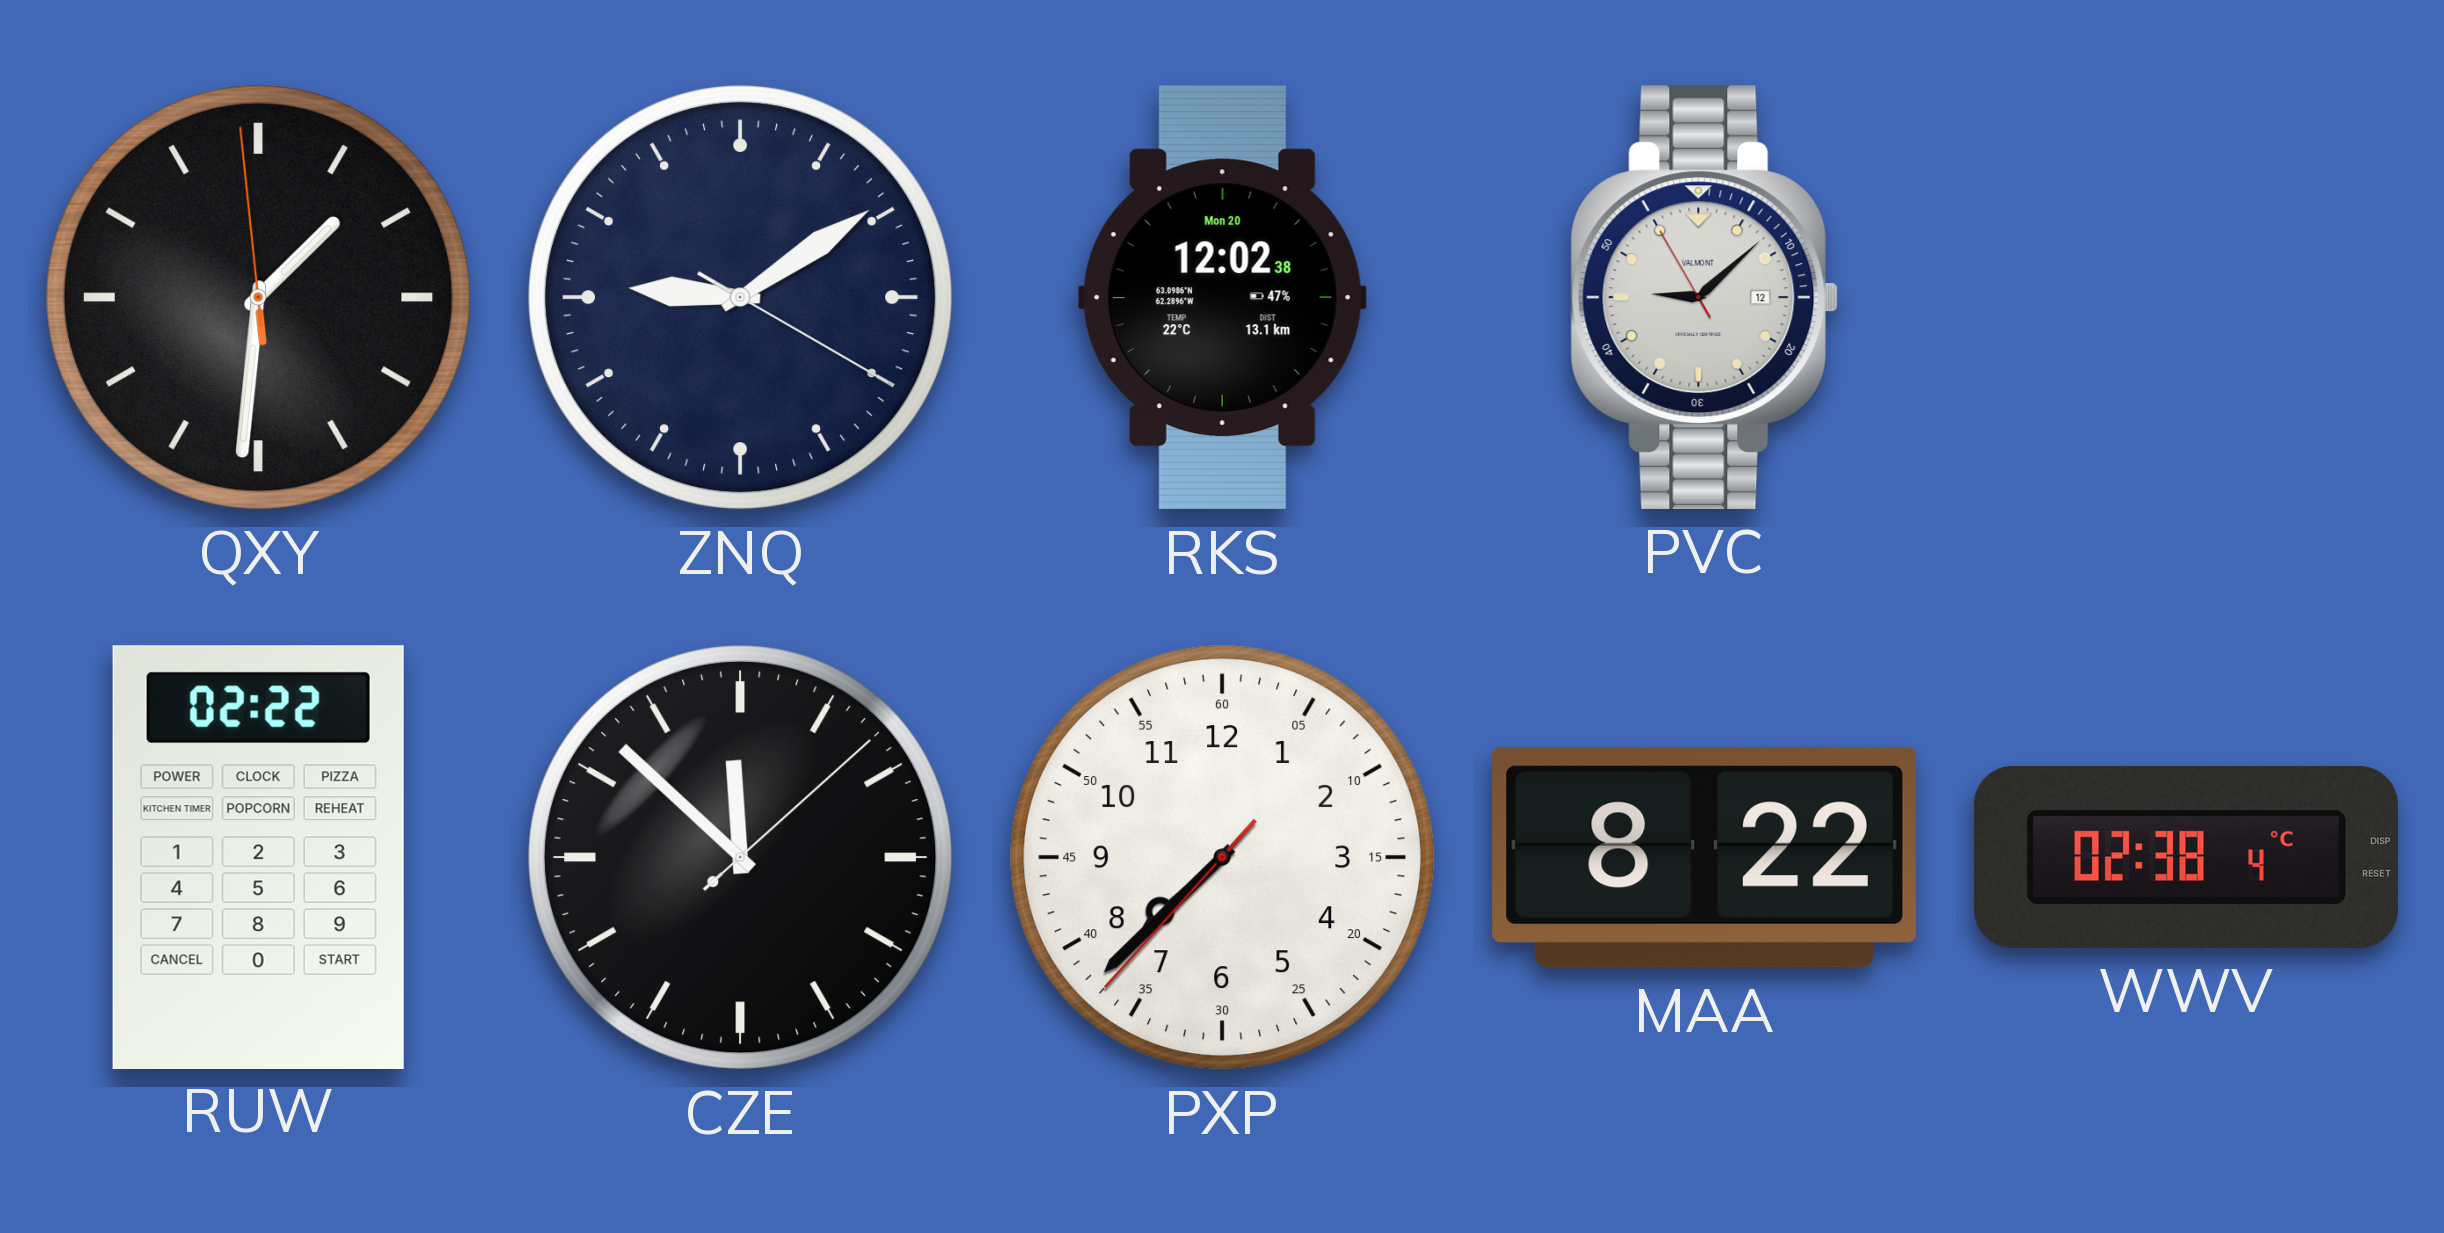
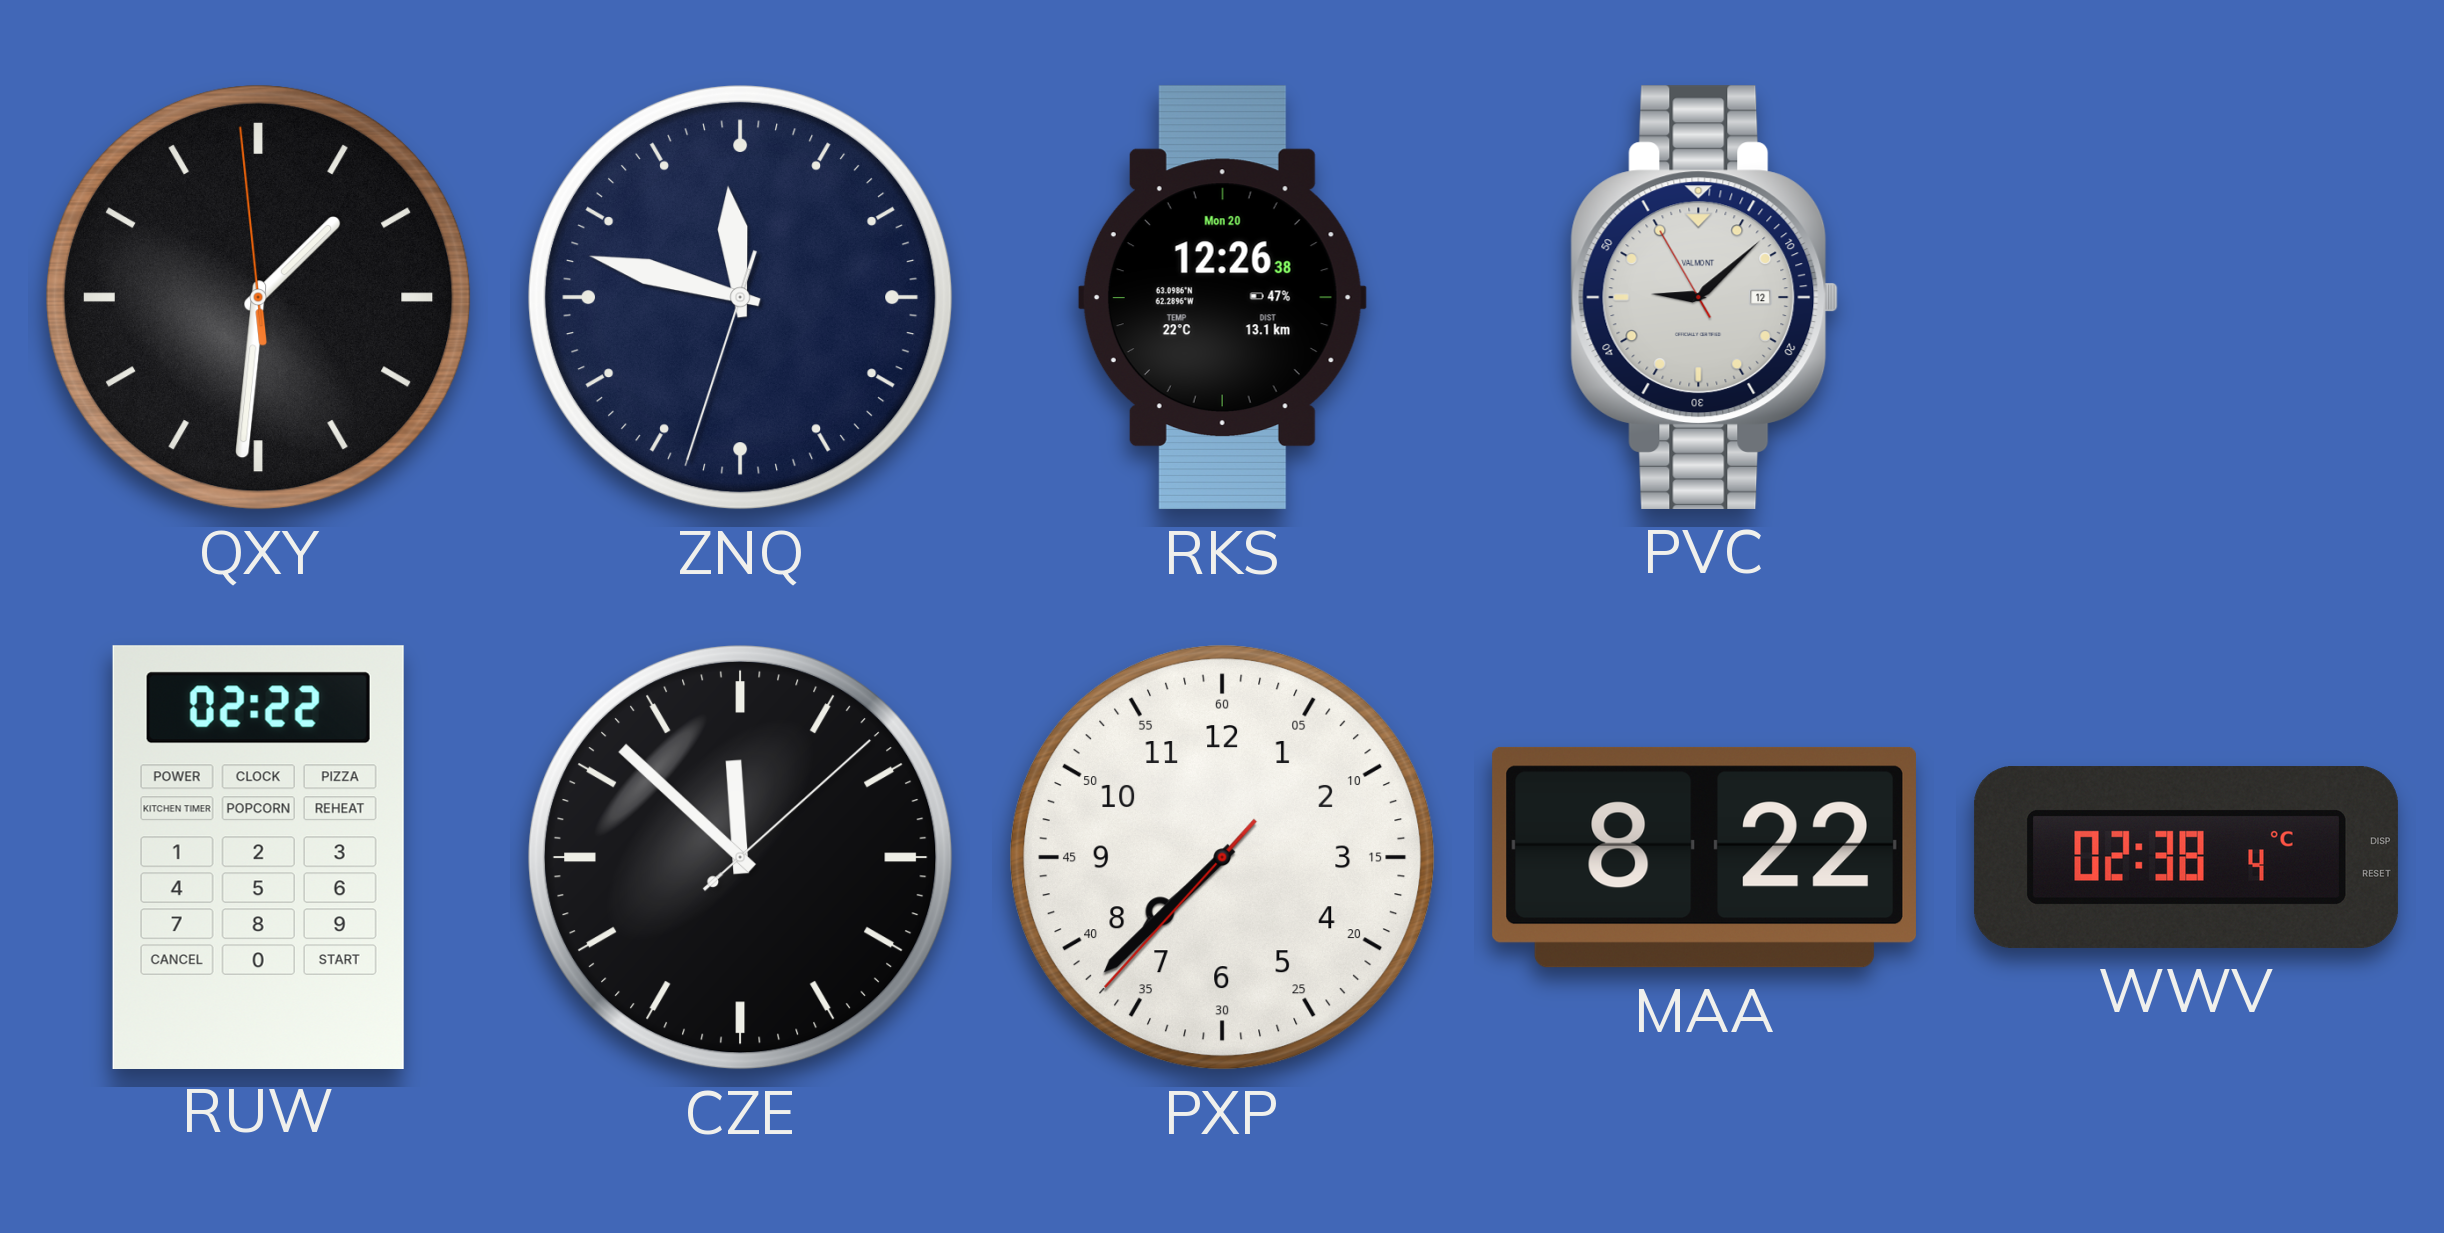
ZNQ: 9:09 -> 11:47 (741, 298)
RKS: 12:02 -> 12:26 (1222, 298)
